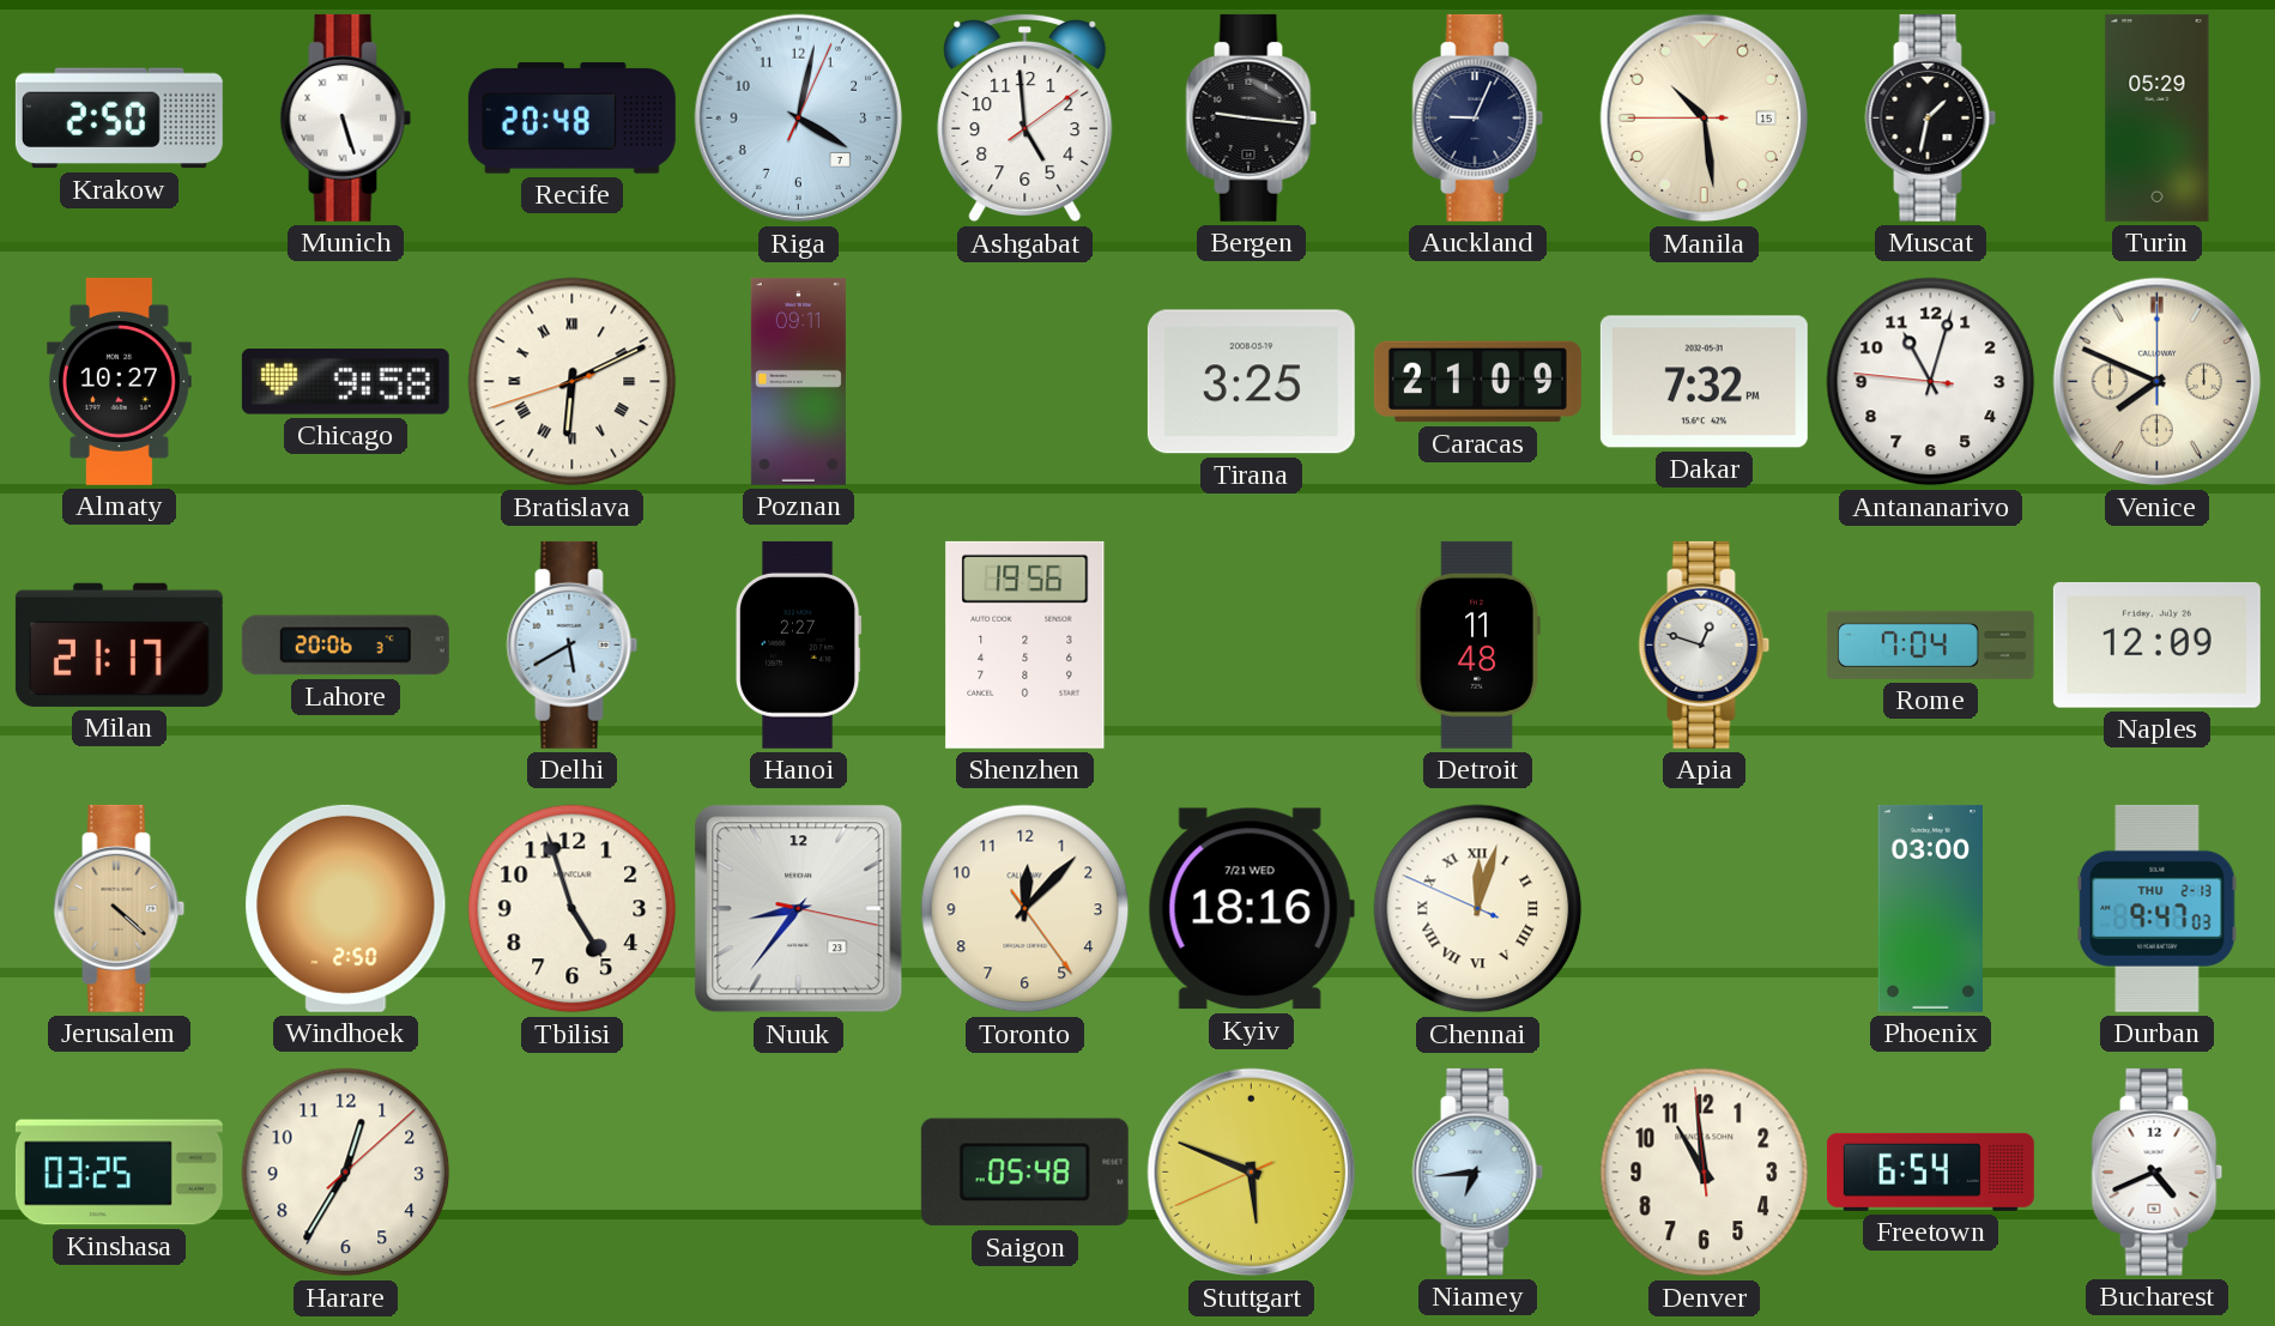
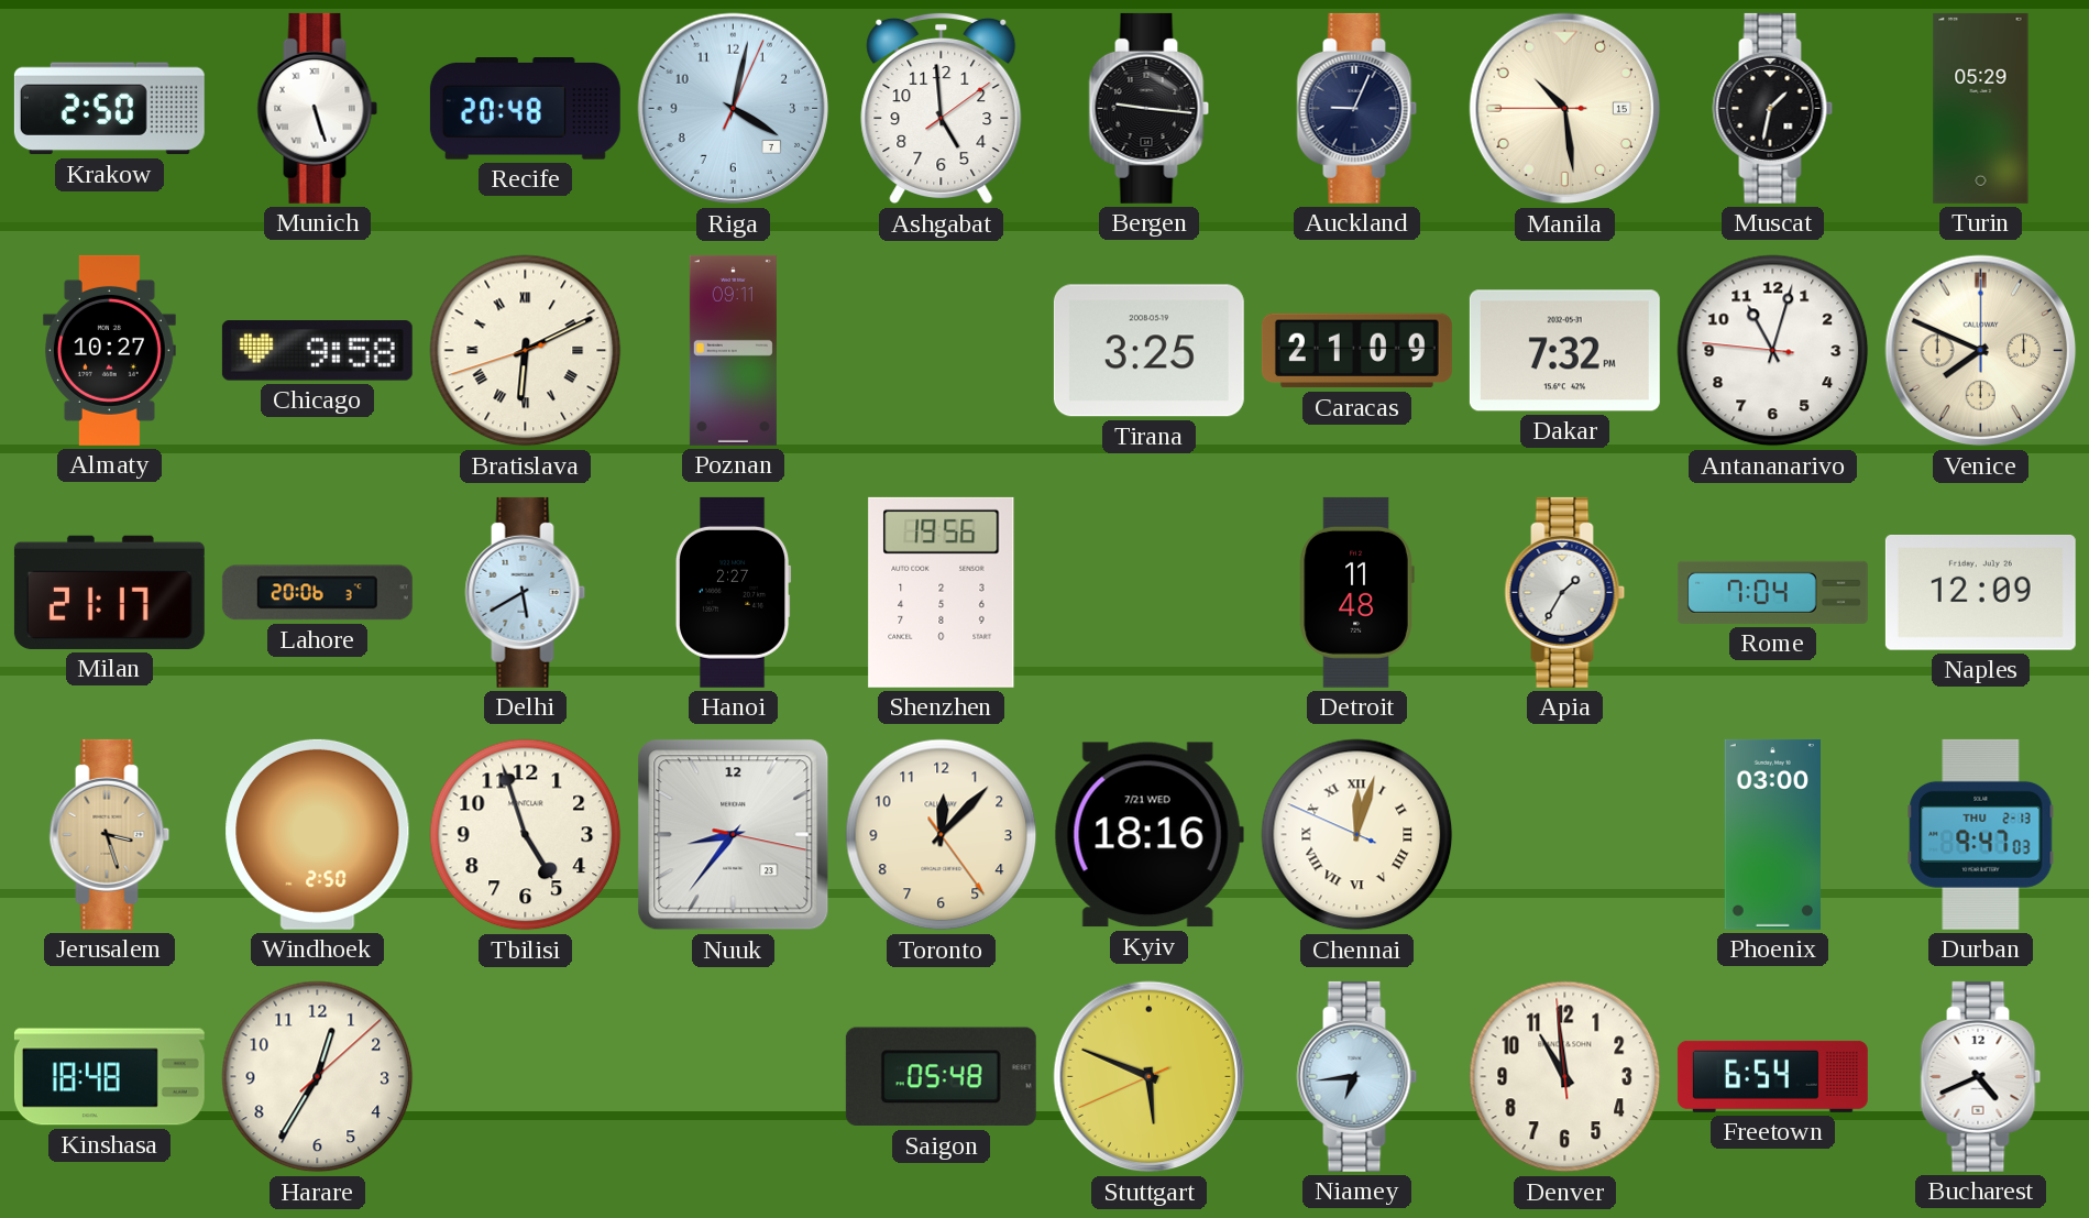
Apia: 12:48 -> 1:35 (1565, 592)
Jerusalem: 4:22 -> 3:27 (110, 834)
Kinshasa: 03:25 -> 18:48 (109, 1077)
